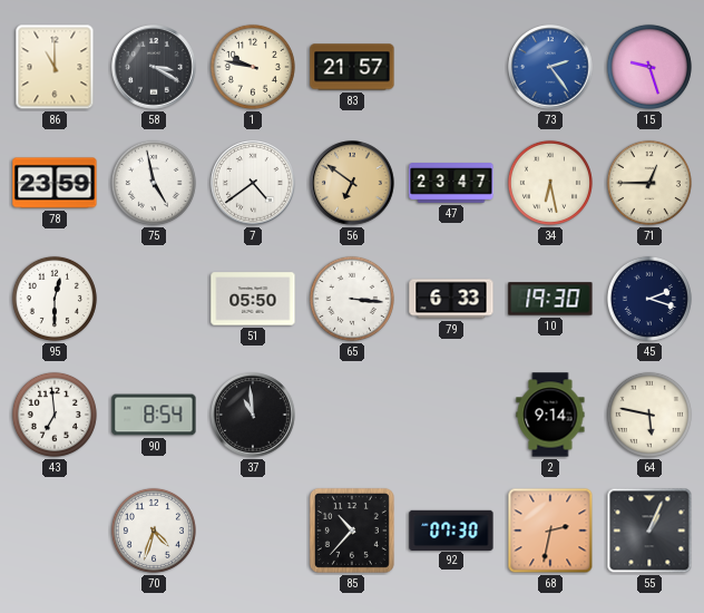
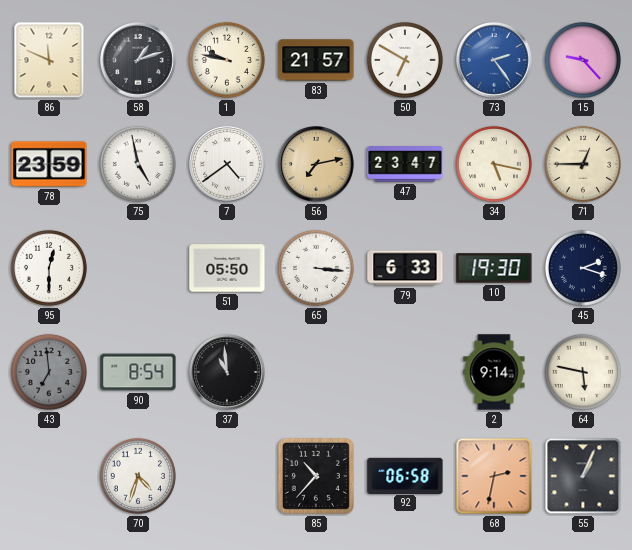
86: 11:00 -> 11:49 (49, 60)
58: 3:20 -> 1:12 (138, 60)
50: none -> 6:50 (405, 60)
15: 9:27 -> 9:23 (583, 60)
56: 6:51 -> 7:13 (316, 164)
34: 6:28 -> 5:17 (494, 164)
43 dial: white -> grey (49, 372)
92: 07:30 -> 06:58 (405, 475)
